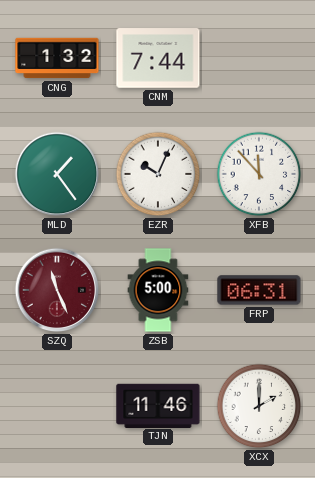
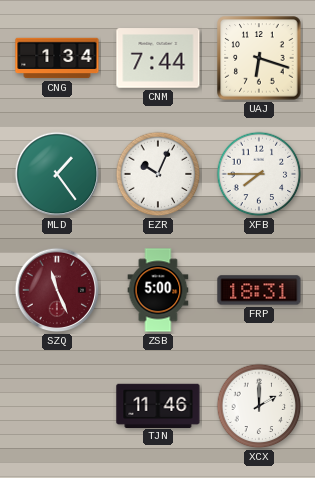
CNG: 1:32 -> 1:34 (57, 58)
UAJ: none -> 6:18 (259, 58)
XFB: 11:53 -> 7:45 (259, 174)
FRP: 06:31 -> 18:31 (259, 290)
